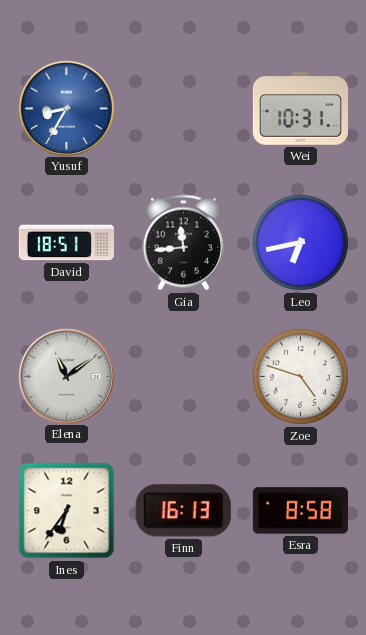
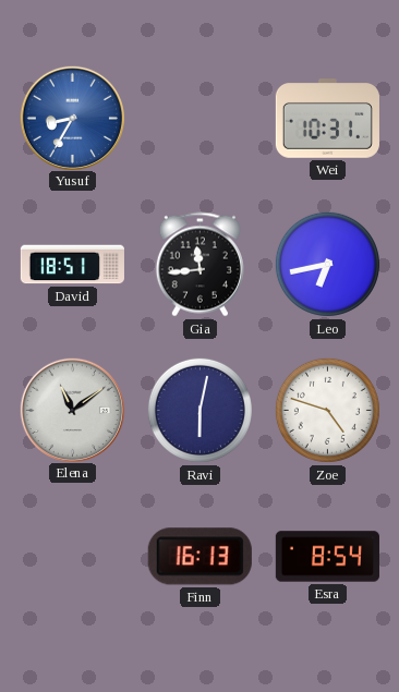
Ravi: none -> 6:02 (199, 410)
Ines: 6:36 -> none (67, 511)
Esra: 8:58 -> 8:54 (327, 557)
